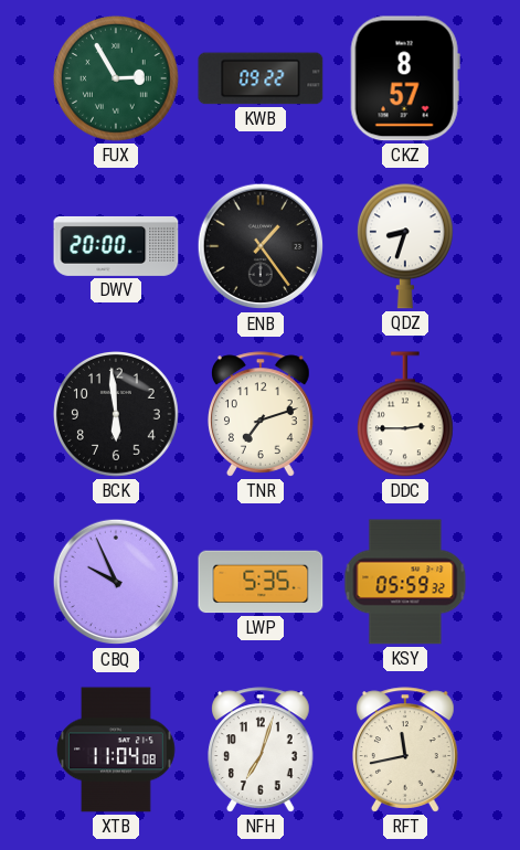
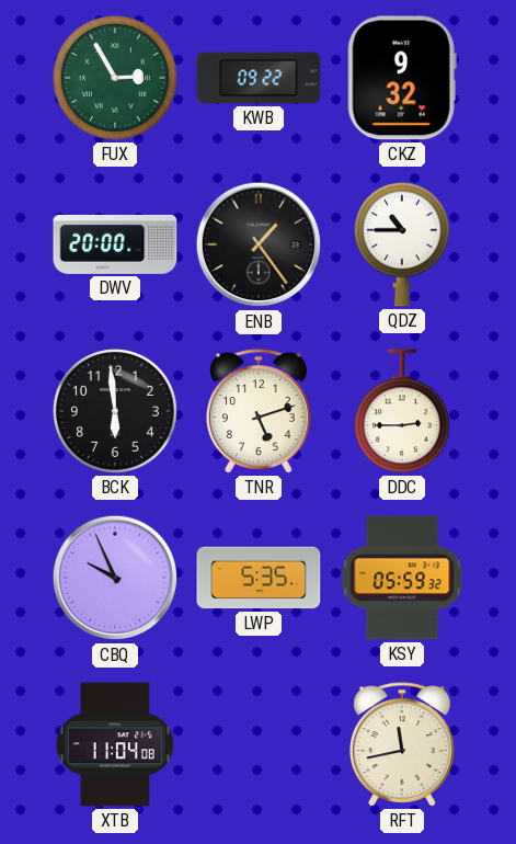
CKZ: 8:57 -> 9:32 (402, 78)
QDZ: 8:33 -> 10:45 (402, 244)
TNR: 7:12 -> 5:12 (260, 411)
NFH: 7:03 -> none (262, 750)
